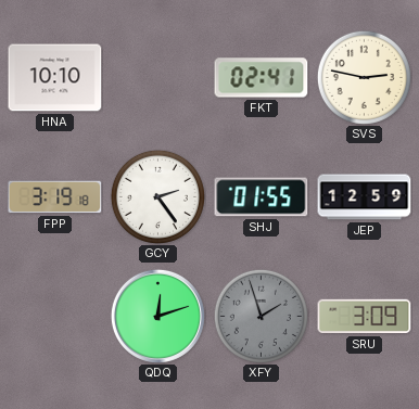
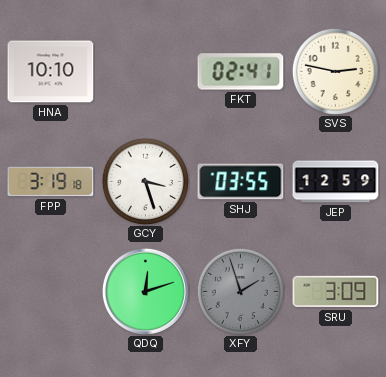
GCY: 2:24 -> 3:27 (145, 181)
SHJ: 01:55 -> 03:55 (241, 182)
